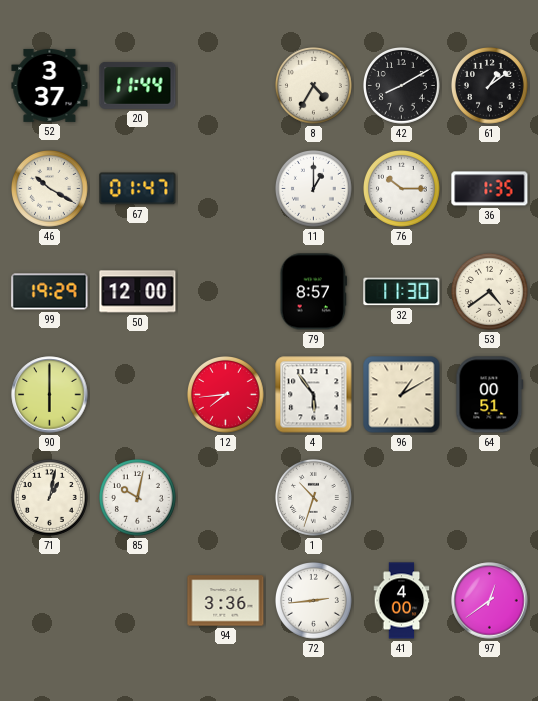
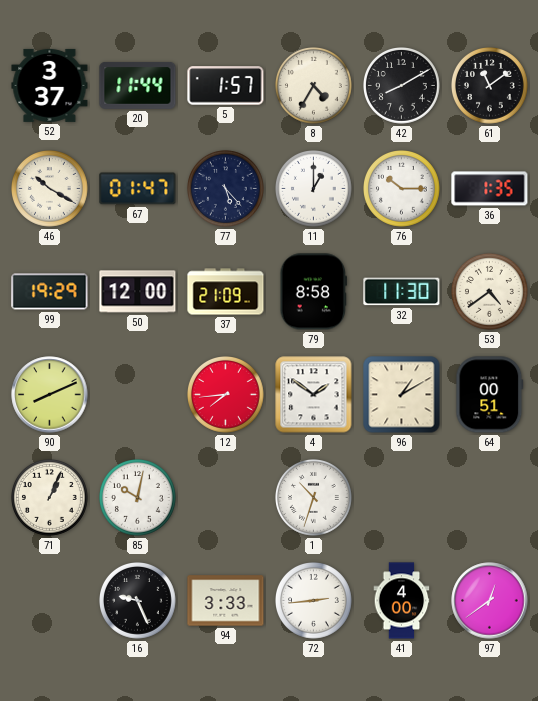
5: none -> 1:57 (226, 86)
61: 1:09 -> 11:09 (490, 86)
77: none -> 5:23 (226, 189)
37: none -> 21:09 (226, 292)
79: 8:57 -> 8:58 (313, 292)
90: 6:00 -> 8:11 (50, 395)
4: 5:54 -> 1:51 (314, 395)
71: 1:02 -> 1:04 (50, 498)
16: none -> 9:26 (138, 601)
94: 3:36 -> 3:33 (226, 601)
